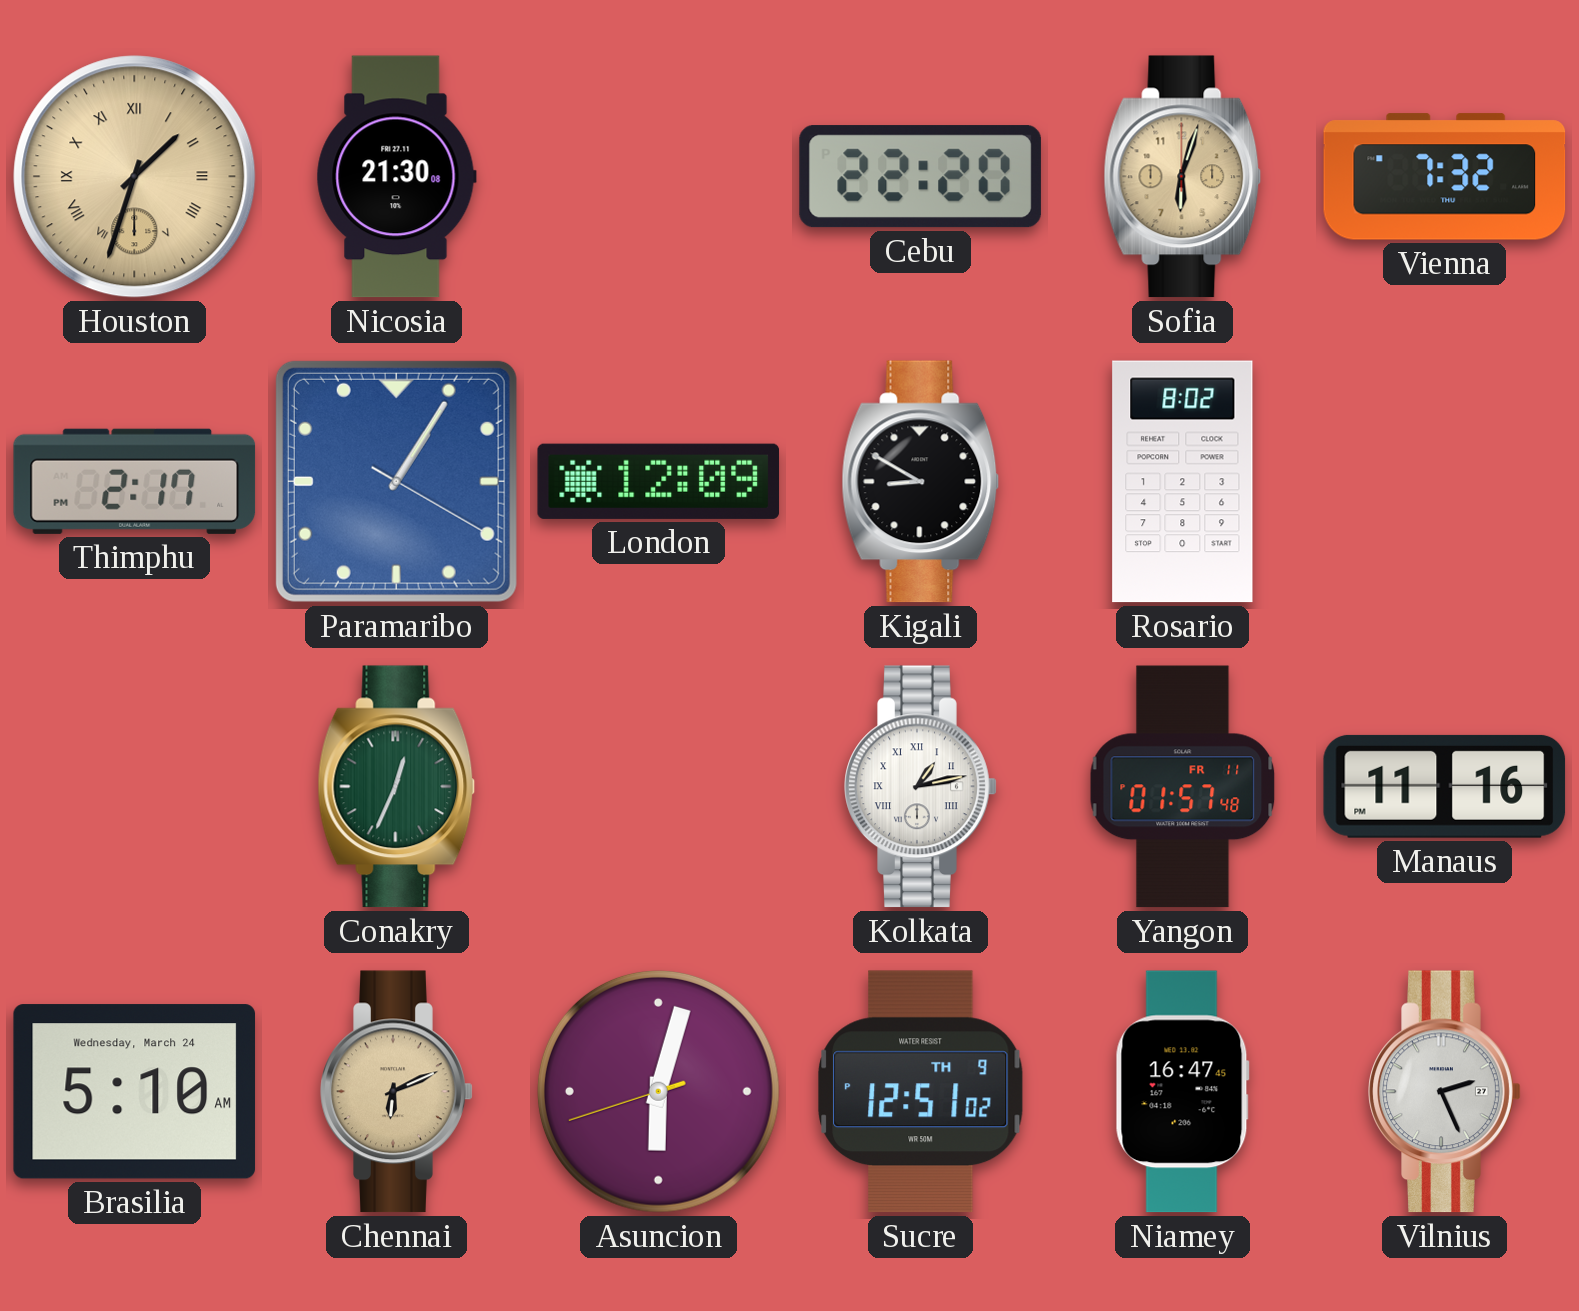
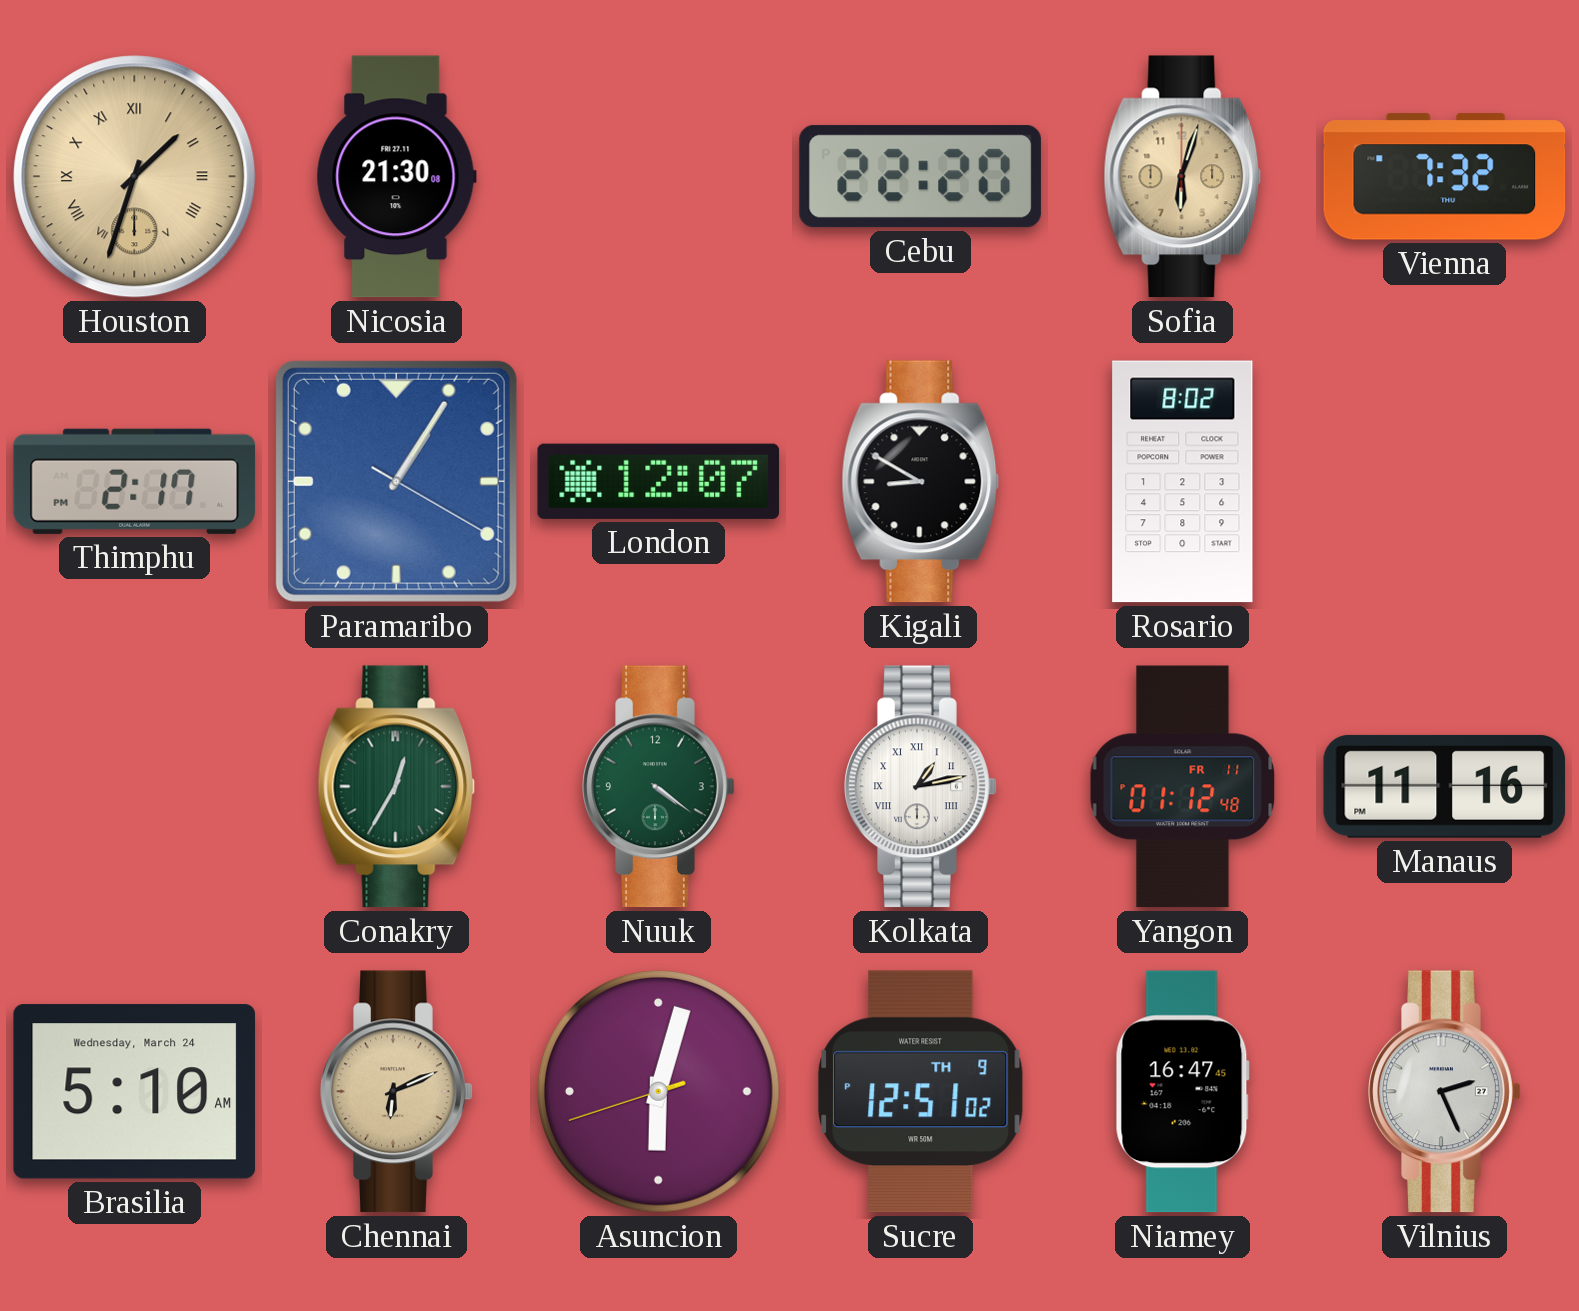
London: 12:09 -> 12:07 (659, 481)
Conakry: 12:34 -> 12:35 (397, 787)
Nuuk: none -> 4:21 (659, 787)
Yangon: 01:57 -> 01:12 (1183, 787)
